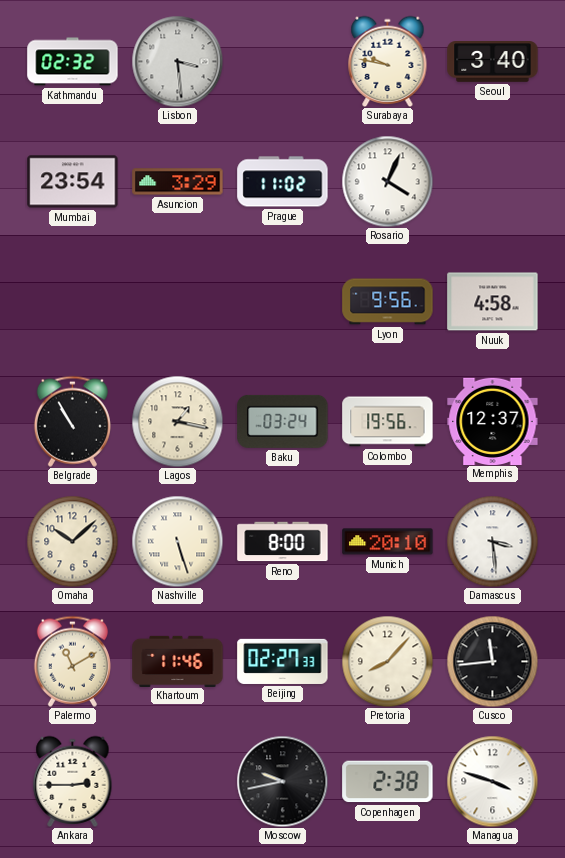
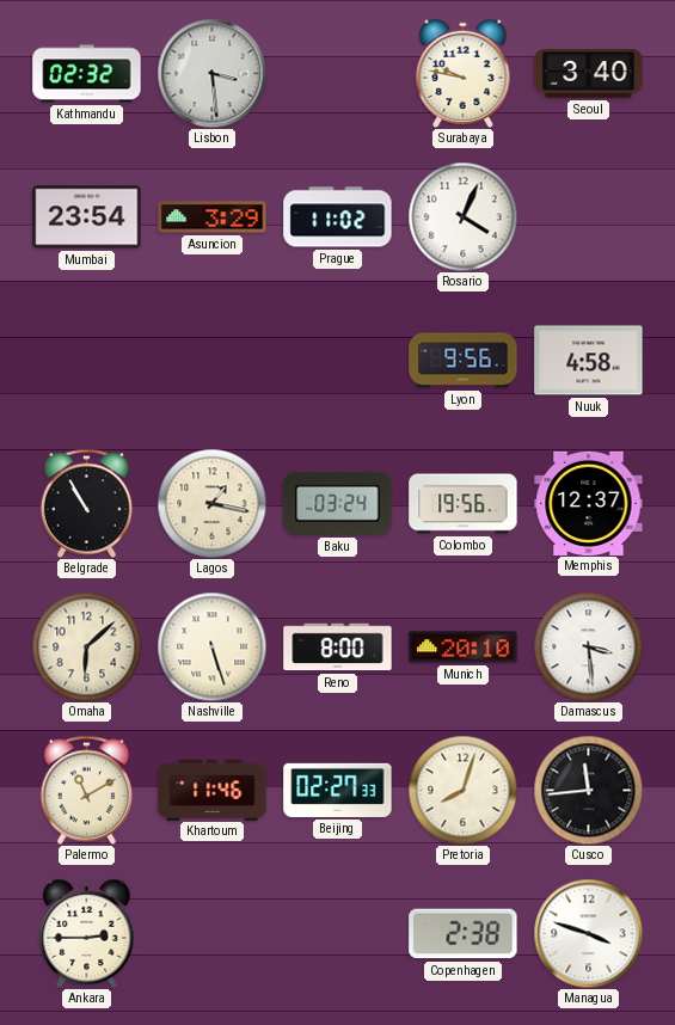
Omaha: 10:08 -> 6:08 (86, 646)
Pretoria: 8:07 -> 8:03 (462, 790)
Moscow: 9:43 -> none (282, 781)
